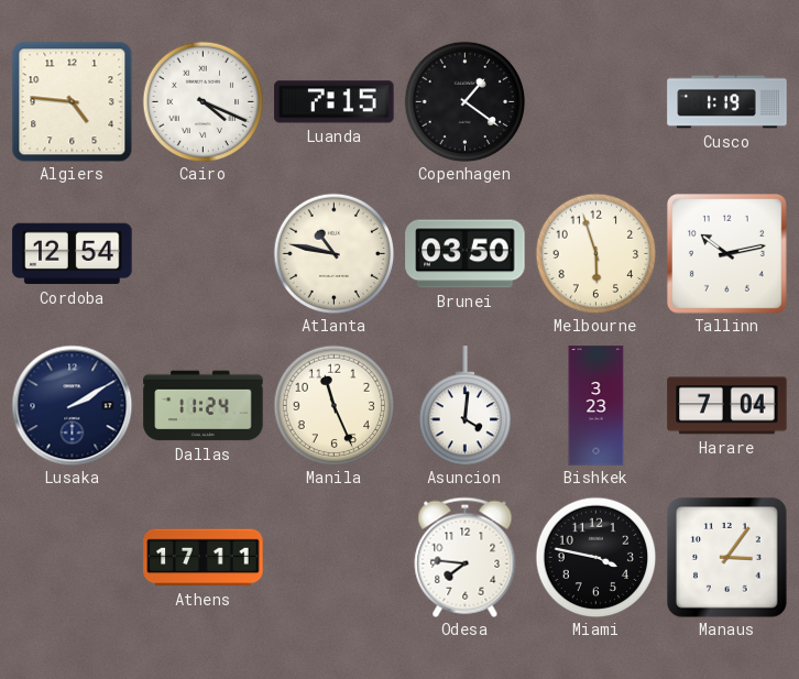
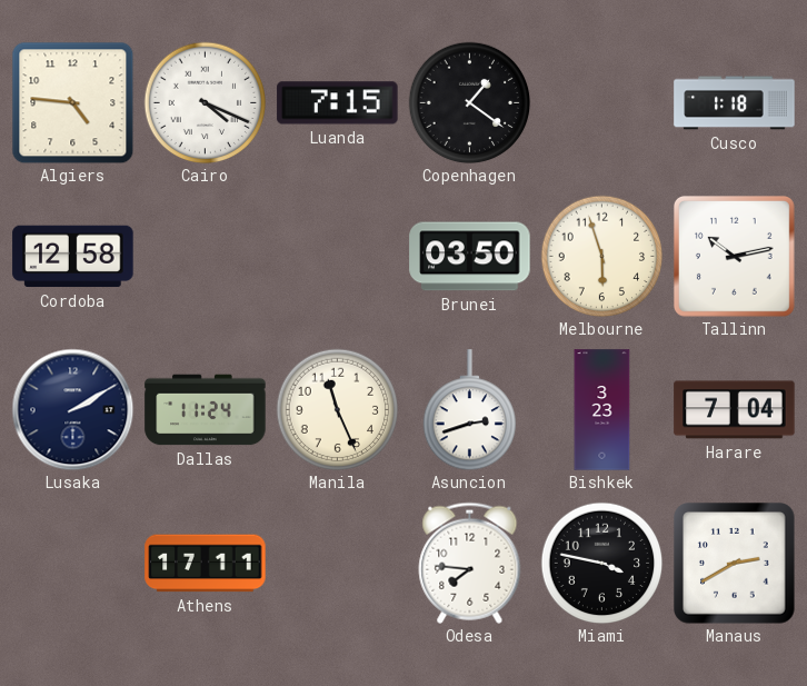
Cusco: 1:19 -> 1:18 (735, 103)
Cordoba: 12:54 -> 12:58 (73, 257)
Atlanta: 10:47 -> none (333, 253)
Asuncion: 4:01 -> 2:42 (469, 410)
Manaus: 3:06 -> 2:40 (735, 564)
